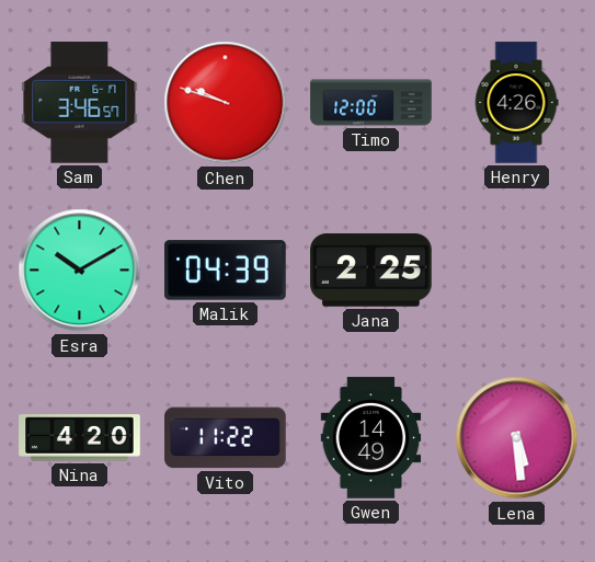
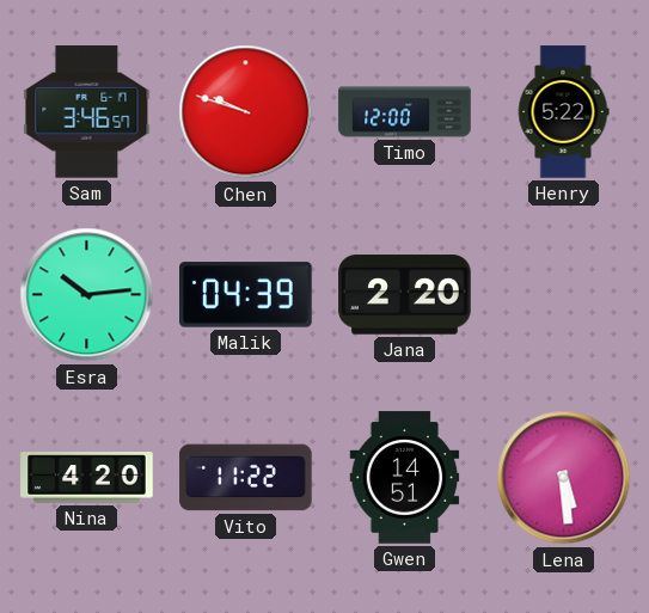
Henry: 4:26 -> 5:22 (563, 112)
Esra: 10:10 -> 10:14 (87, 295)
Jana: 2:25 -> 2:20 (405, 295)
Gwen: 14:49 -> 14:51 (405, 478)
